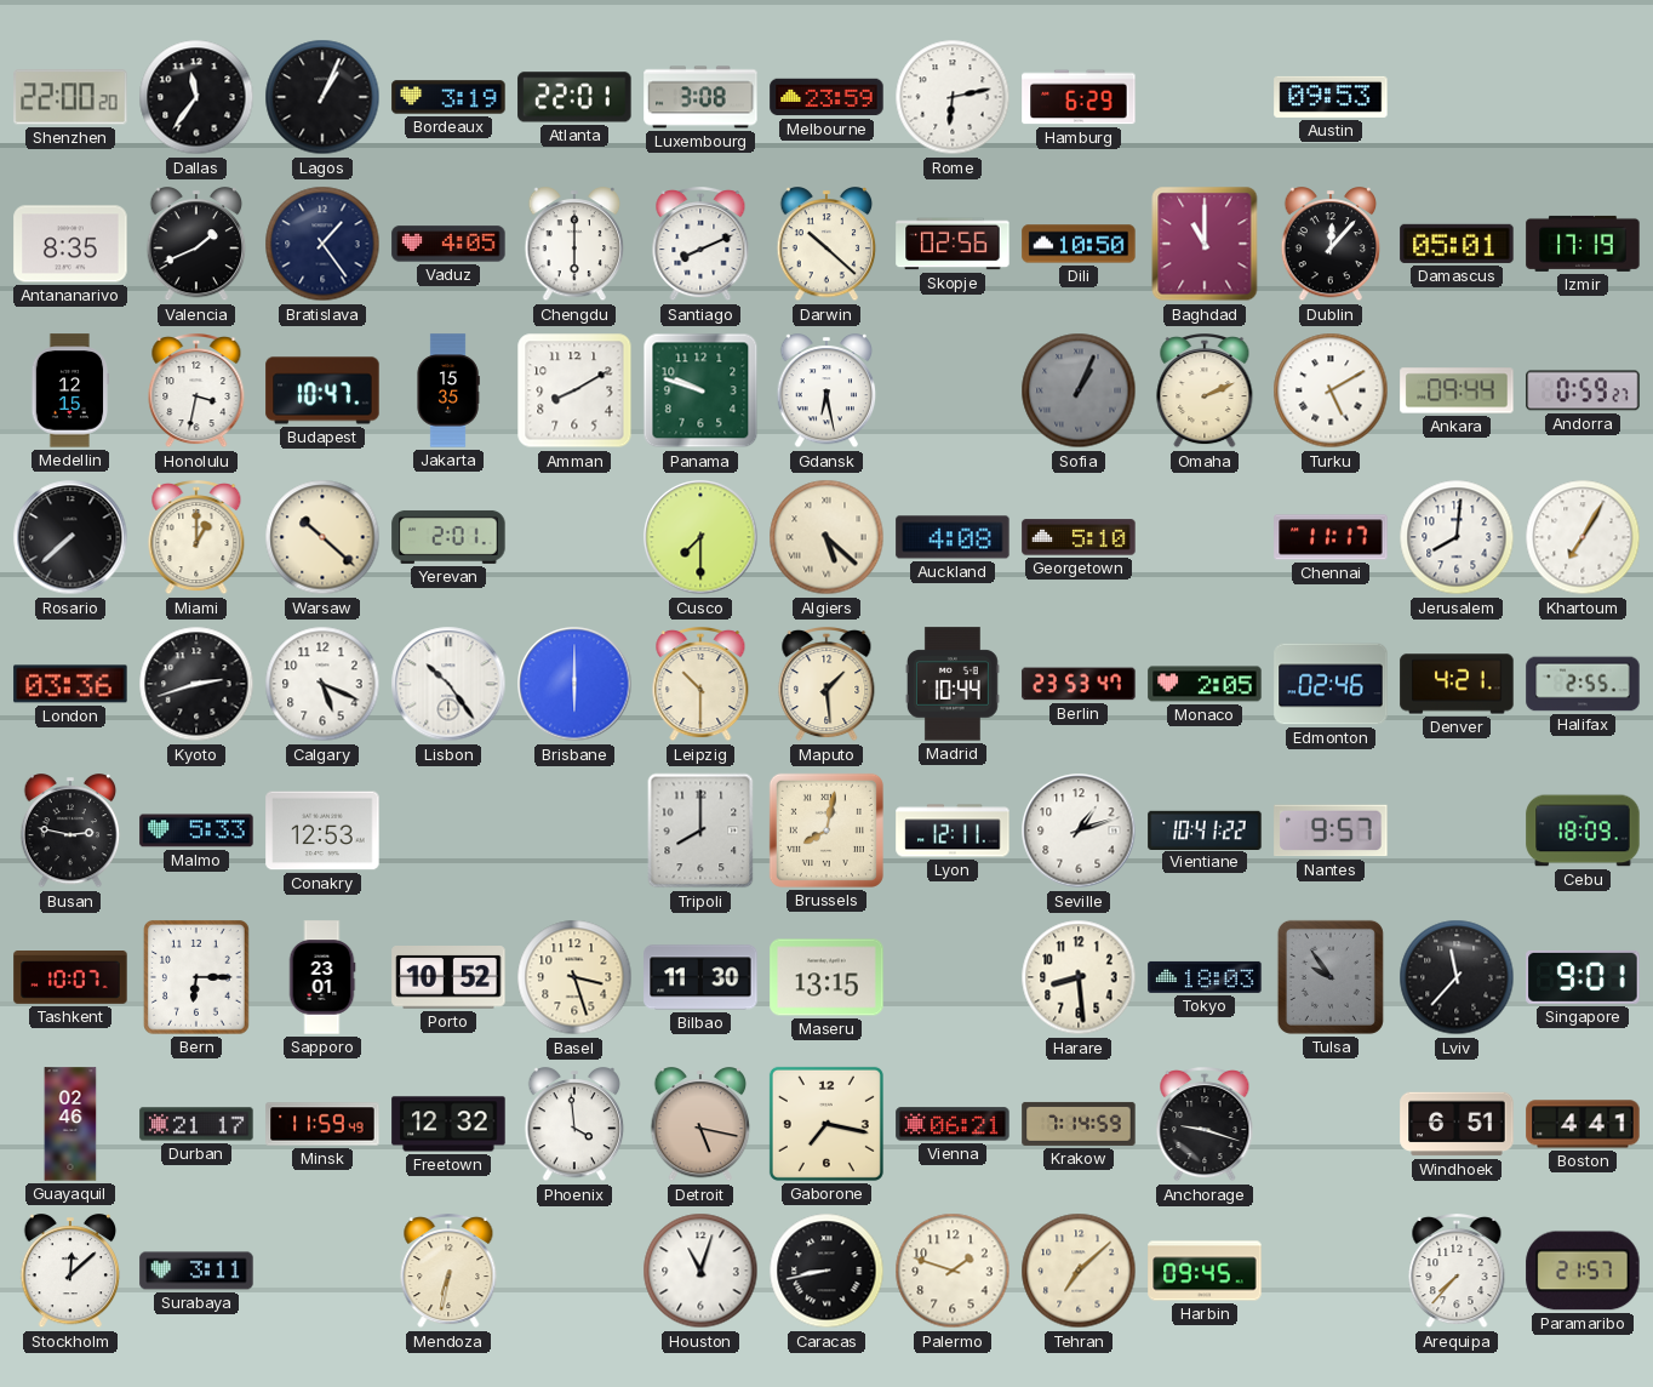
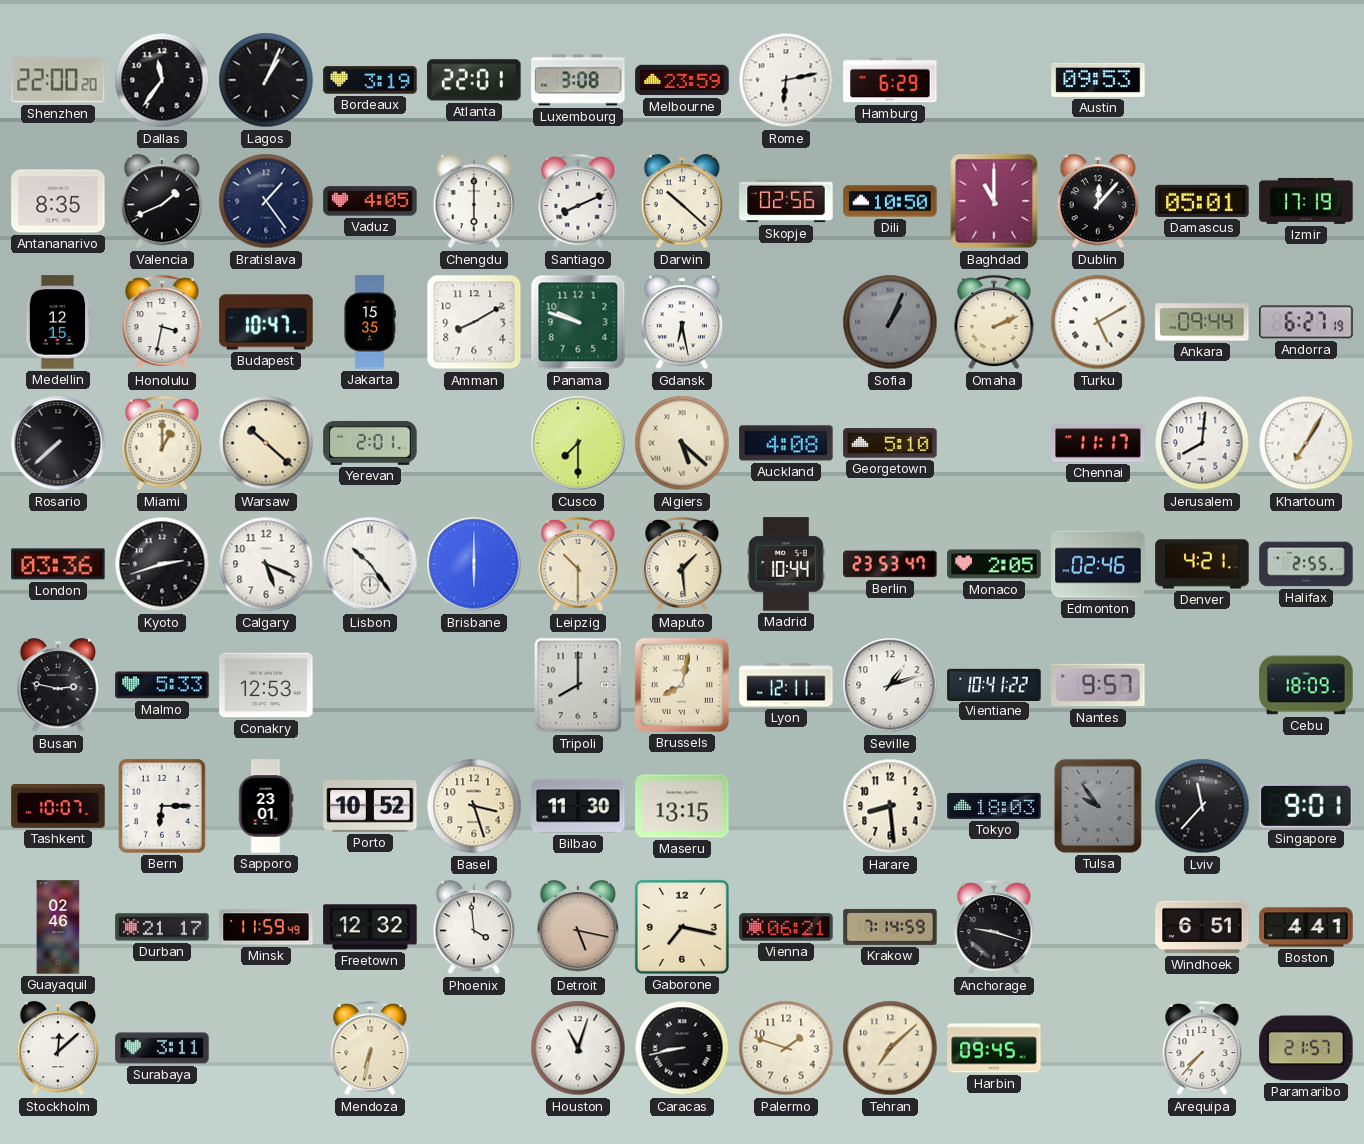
Andorra: 0:59 -> 6:27 (1306, 322)
